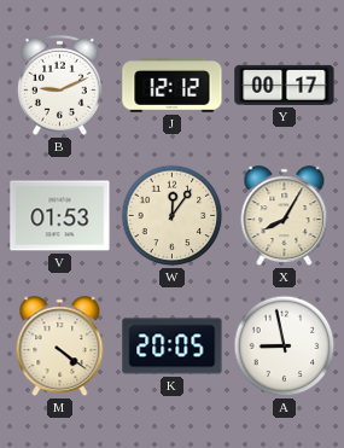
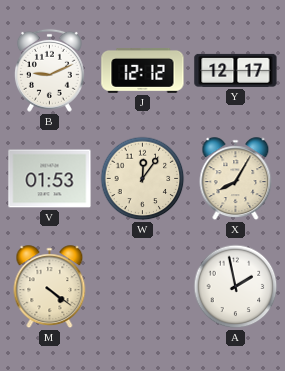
Y: 00:17 -> 12:17 (236, 70)
K: 20:05 -> none (173, 347)
A: 8:58 -> 1:58 (236, 287)
